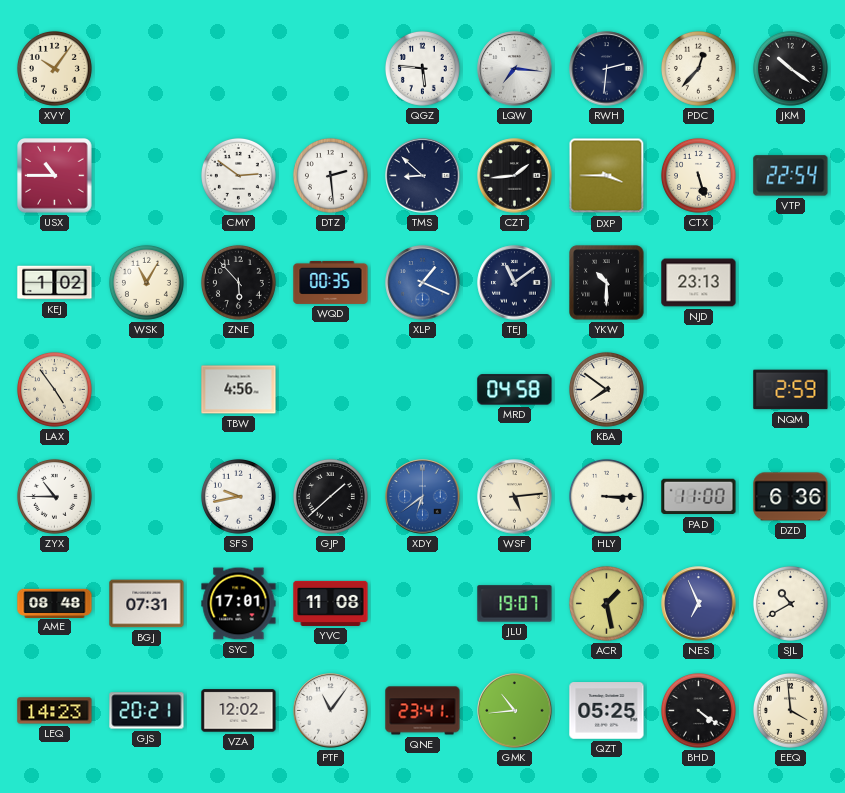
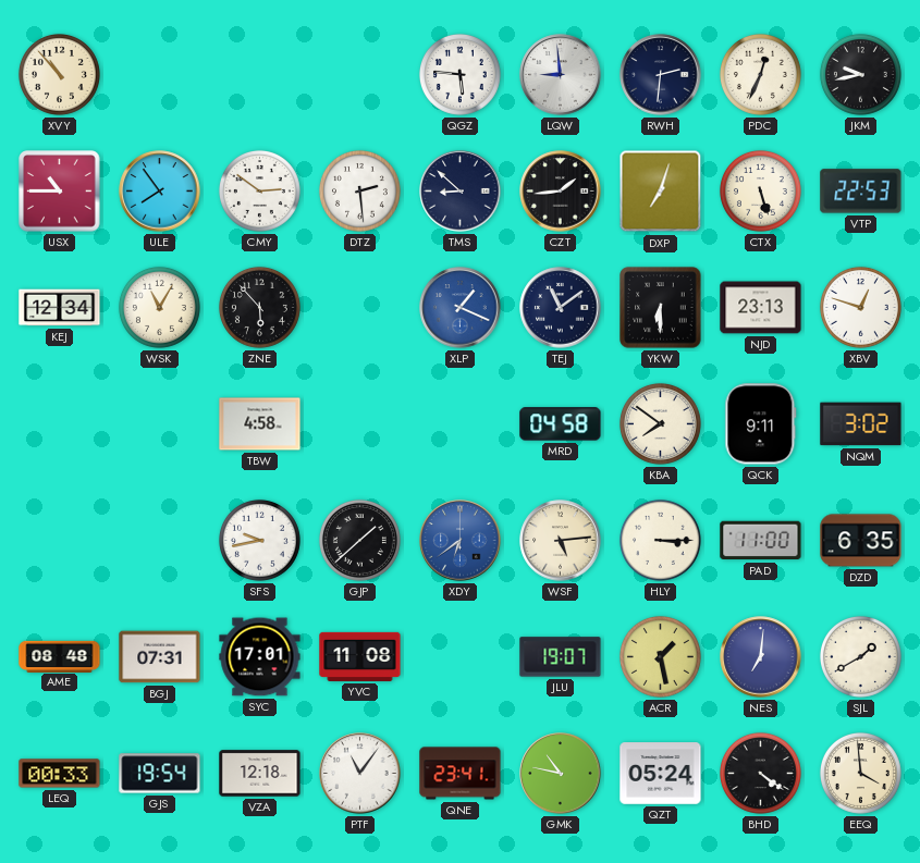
XVY: 10:06 -> 10:53 (59, 74)
LQW: 7:16 -> 8:59 (561, 75)
PDC: 12:37 -> 12:34 (760, 74)
JKM: 10:21 -> 9:43 (860, 74)
ULE: none -> 7:54 (160, 192)
DXP: 3:45 -> 7:03 (661, 192)
VTP: 22:54 -> 22:53 (861, 192)
KEJ: 1:02 -> 12:34 (60, 308)
WQD: 00:35 -> none (331, 282)
YKW: 10:30 -> 6:30 (661, 308)
XBV: none -> 12:48 (860, 307)
LAX: 4:54 -> none (54, 389)
TBW: 4:56 -> 4:58 (260, 424)
QCK: none -> 9:11 (761, 424)
NQM: 2:59 -> 3:02 (861, 424)
ZYX: 10:45 -> none (54, 496)
DZD: 6:36 -> 6:35 (861, 541)
NES: 6:56 -> 7:01 (761, 657)
SJL: 10:40 -> 1:40 (860, 656)
LEQ: 14:23 -> 00:33 (60, 774)
GJS: 20:21 -> 19:54 (160, 774)
VZA: 12:02 -> 12:18 (260, 774)
GMK: 10:44 -> 10:47 (561, 774)
QZT: 05:25 -> 05:24 (661, 774)
